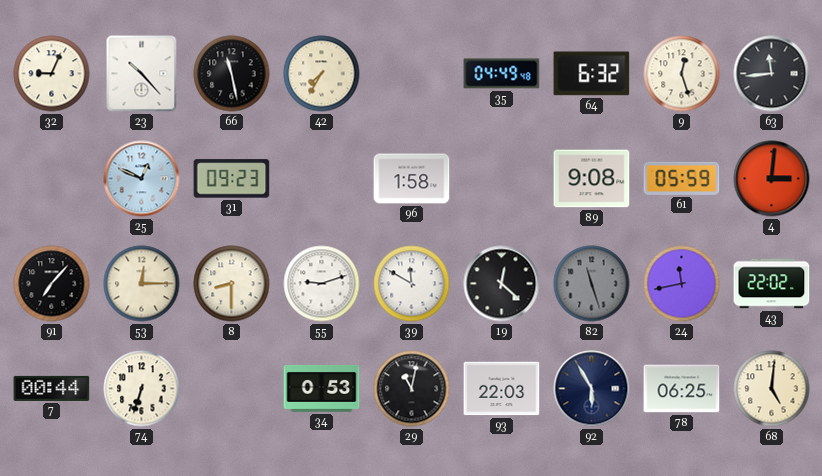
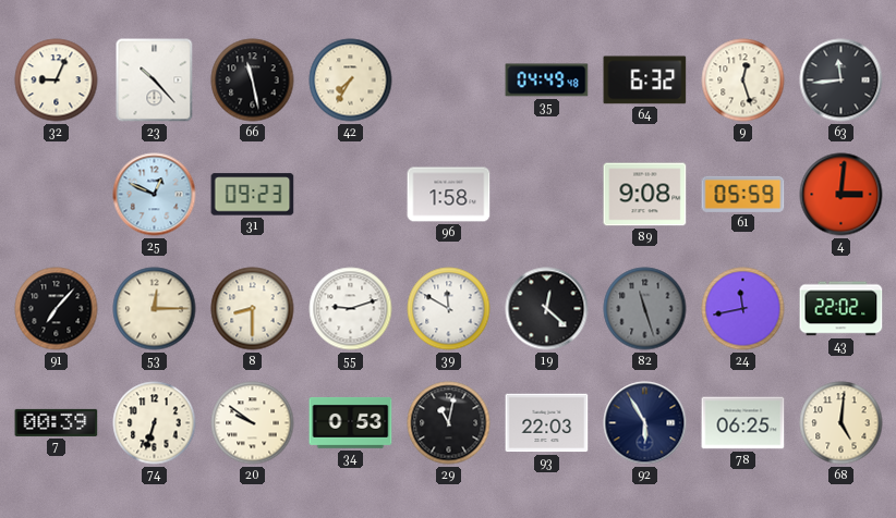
7: 00:44 -> 00:39 (57, 422)
20: none -> 9:51 (253, 423)
